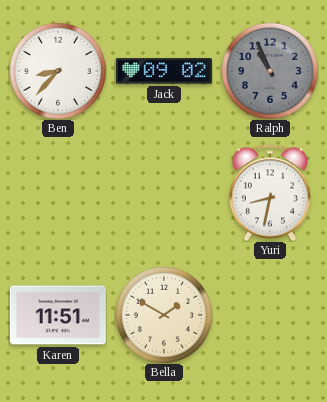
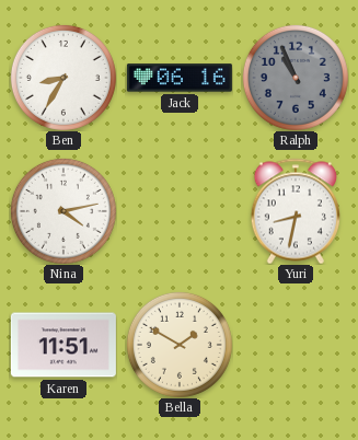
Ben: 8:37 -> 8:35 (63, 78)
Jack: 09:02 -> 06:16 (180, 78)
Nina: none -> 4:13 (63, 211)
